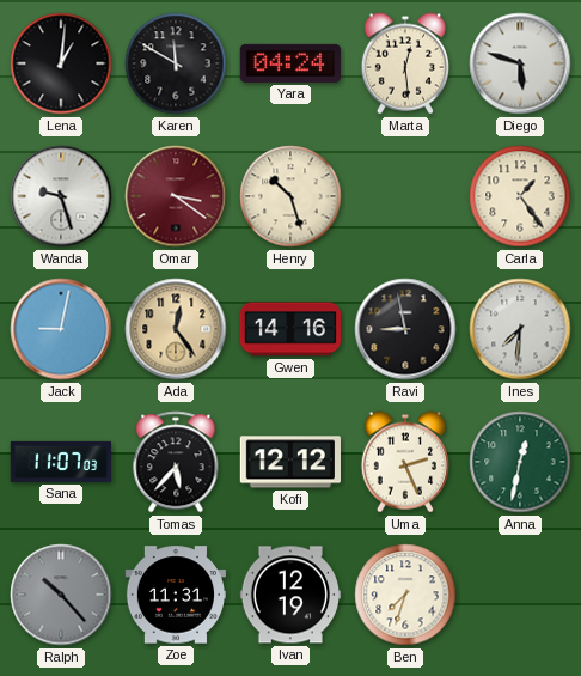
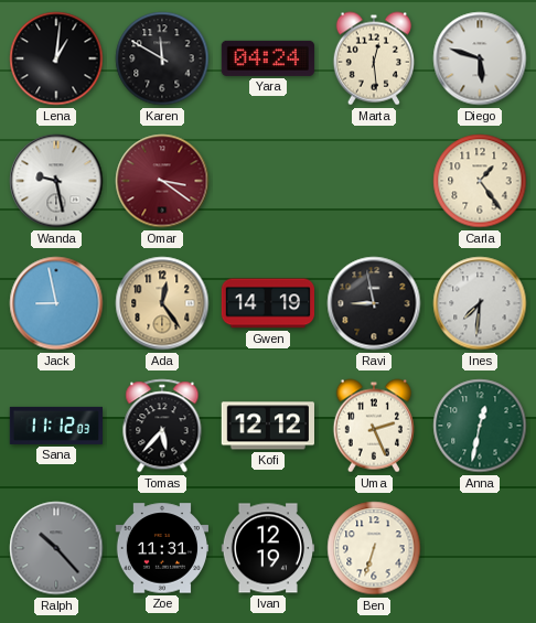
Wanda: 9:27 -> 9:28 (56, 181)
Henry: 10:27 -> none (290, 196)
Jack: 9:02 -> 8:58 (56, 303)
Gwen: 14:16 -> 14:19 (267, 303)
Sana: 11:07 -> 11:12 (56, 426)
Ben: 7:33 -> 6:33 (374, 548)
